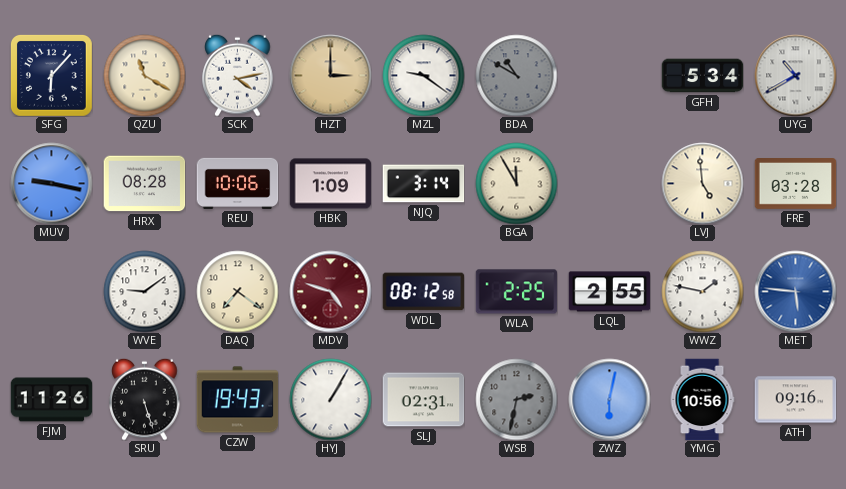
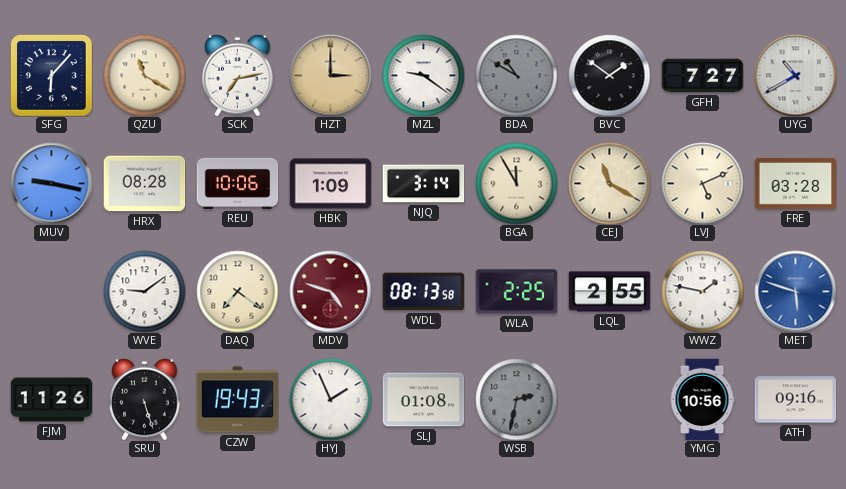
SCK: 4:13 -> 7:13 (238, 75)
BVC: none -> 1:51 (609, 75)
GFH: 5:34 -> 7:27 (702, 76)
CEJ: none -> 11:20 (609, 183)
LVJ: 4:59 -> 5:11 (702, 183)
WDL: 08:12 -> 08:13 (423, 292)
MET: 5:46 -> 5:48 (795, 291)
HYJ: 1:05 -> 1:56 (330, 399)
SLJ: 02:31 -> 01:08 (423, 400)
ZWZ: 6:02 -> none (609, 399)
